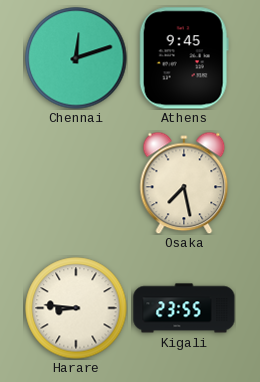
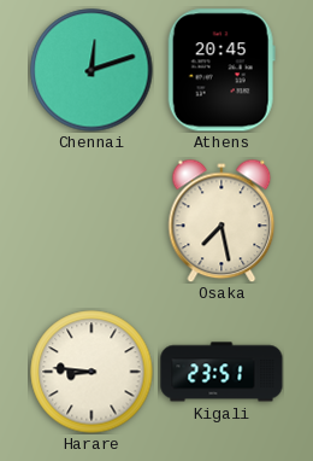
Athens: 9:45 -> 20:45 (222, 70)
Kigali: 23:55 -> 23:51 (222, 372)
